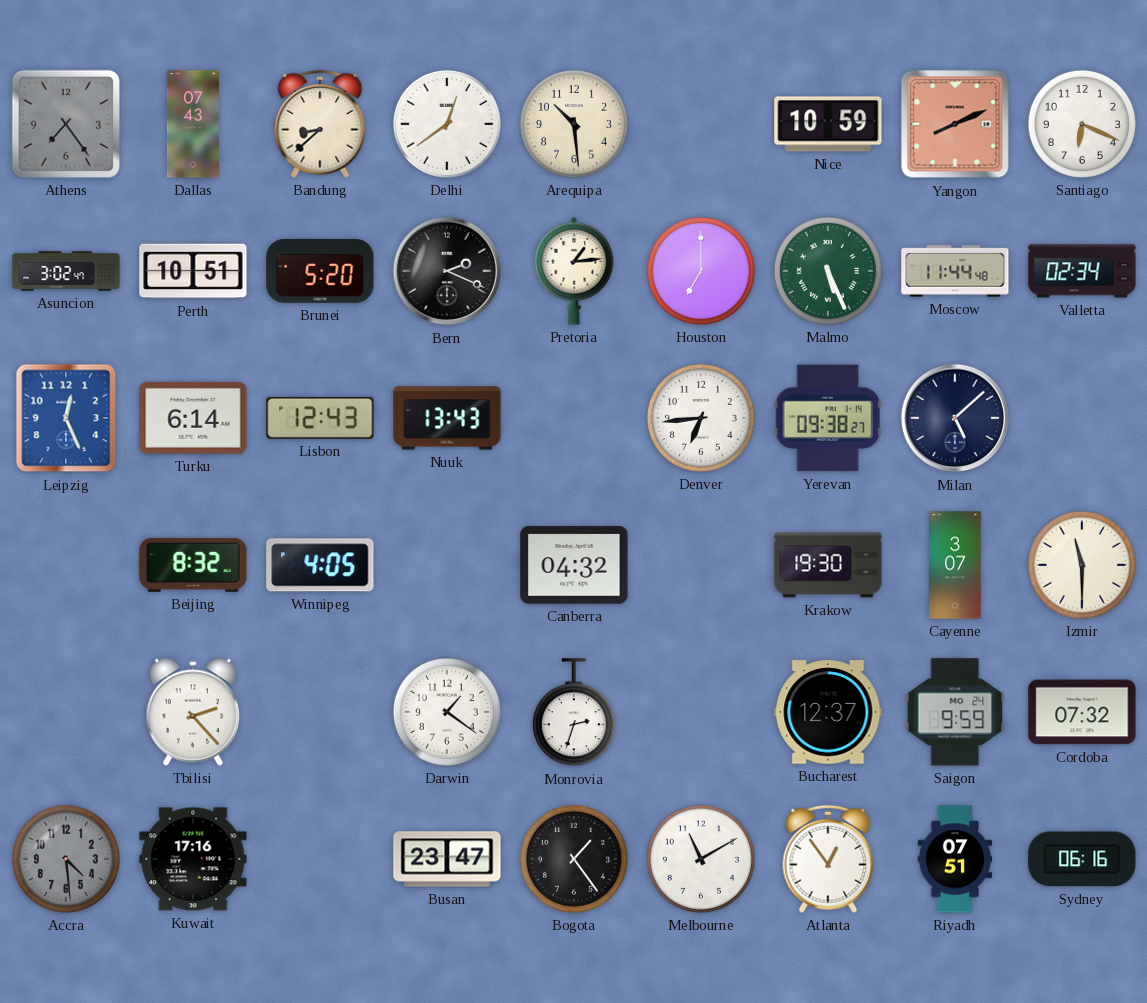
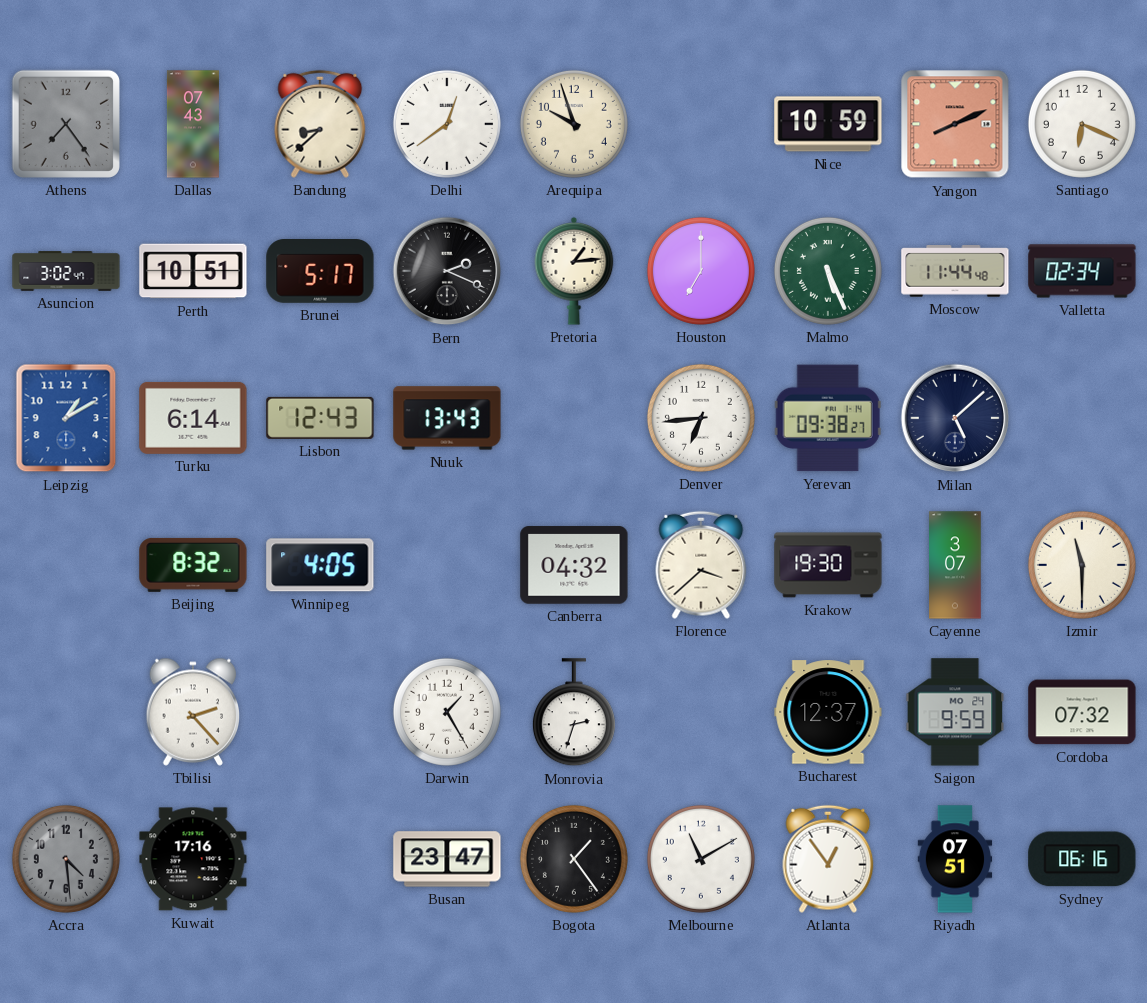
Arequipa: 10:29 -> 9:57 (574, 124)
Brunei: 5:20 -> 5:17 (320, 272)
Leipzig: 12:26 -> 1:10 (66, 418)
Florence: none -> 3:38 (701, 565)
Darwin: 1:21 -> 1:25 (447, 712)
